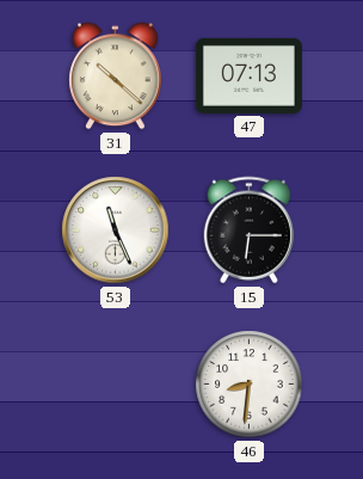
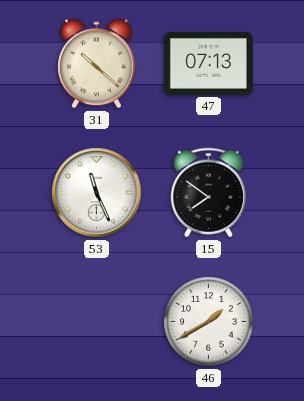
15: 6:15 -> 7:51 (208, 193)
46: 8:31 -> 1:40 (209, 322)
